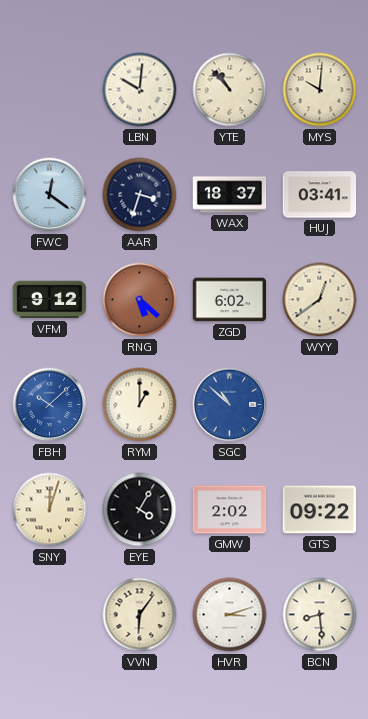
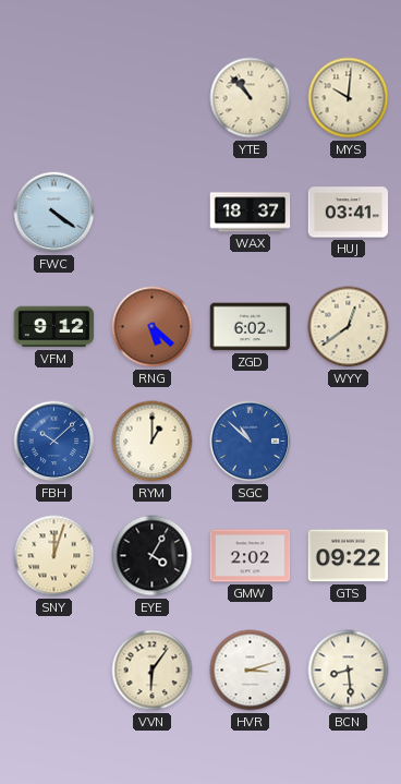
LBN: 10:01 -> none (140, 90)
FWC: 12:21 -> 4:21 (54, 213)
AAR: 3:33 -> none (140, 195)
